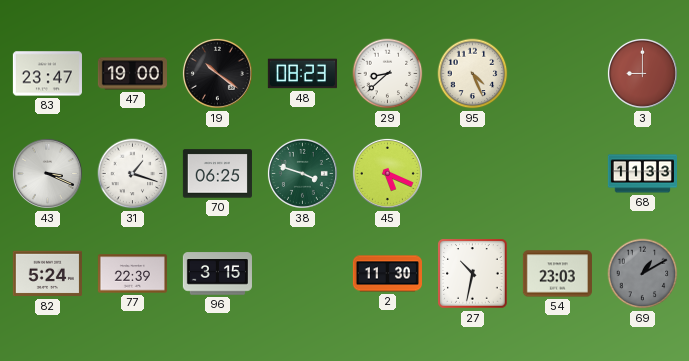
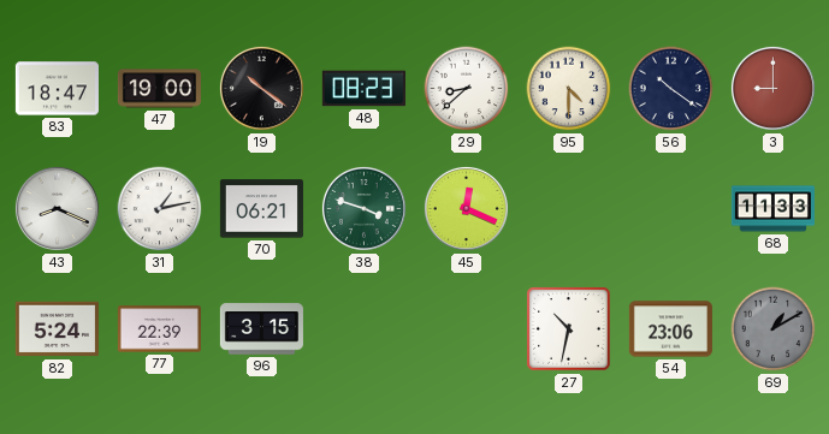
83: 23:47 -> 18:47 (57, 89)
95: 4:26 -> 4:30 (569, 89)
56: none -> 10:21 (671, 89)
43: 3:19 -> 8:19 (57, 208)
31: 1:18 -> 1:13 (160, 209)
70: 06:25 -> 06:21 (261, 209)
45: 5:19 -> 12:19 (466, 208)
2: 11:30 -> none (387, 274)
54: 23:03 -> 23:06 (670, 329)
